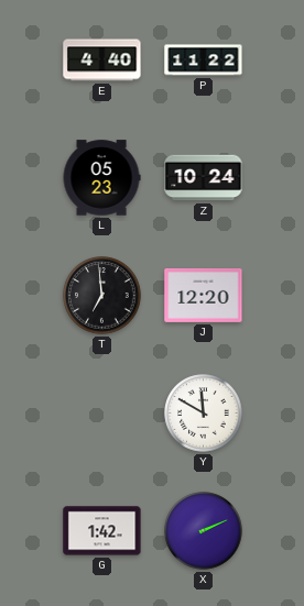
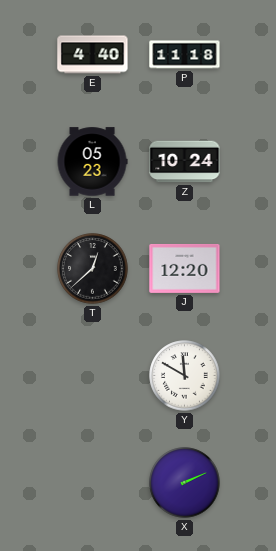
P: 11:22 -> 11:18 (185, 55)
T: 6:59 -> 12:38 (93, 269)
G: 1:42 -> none (102, 531)
